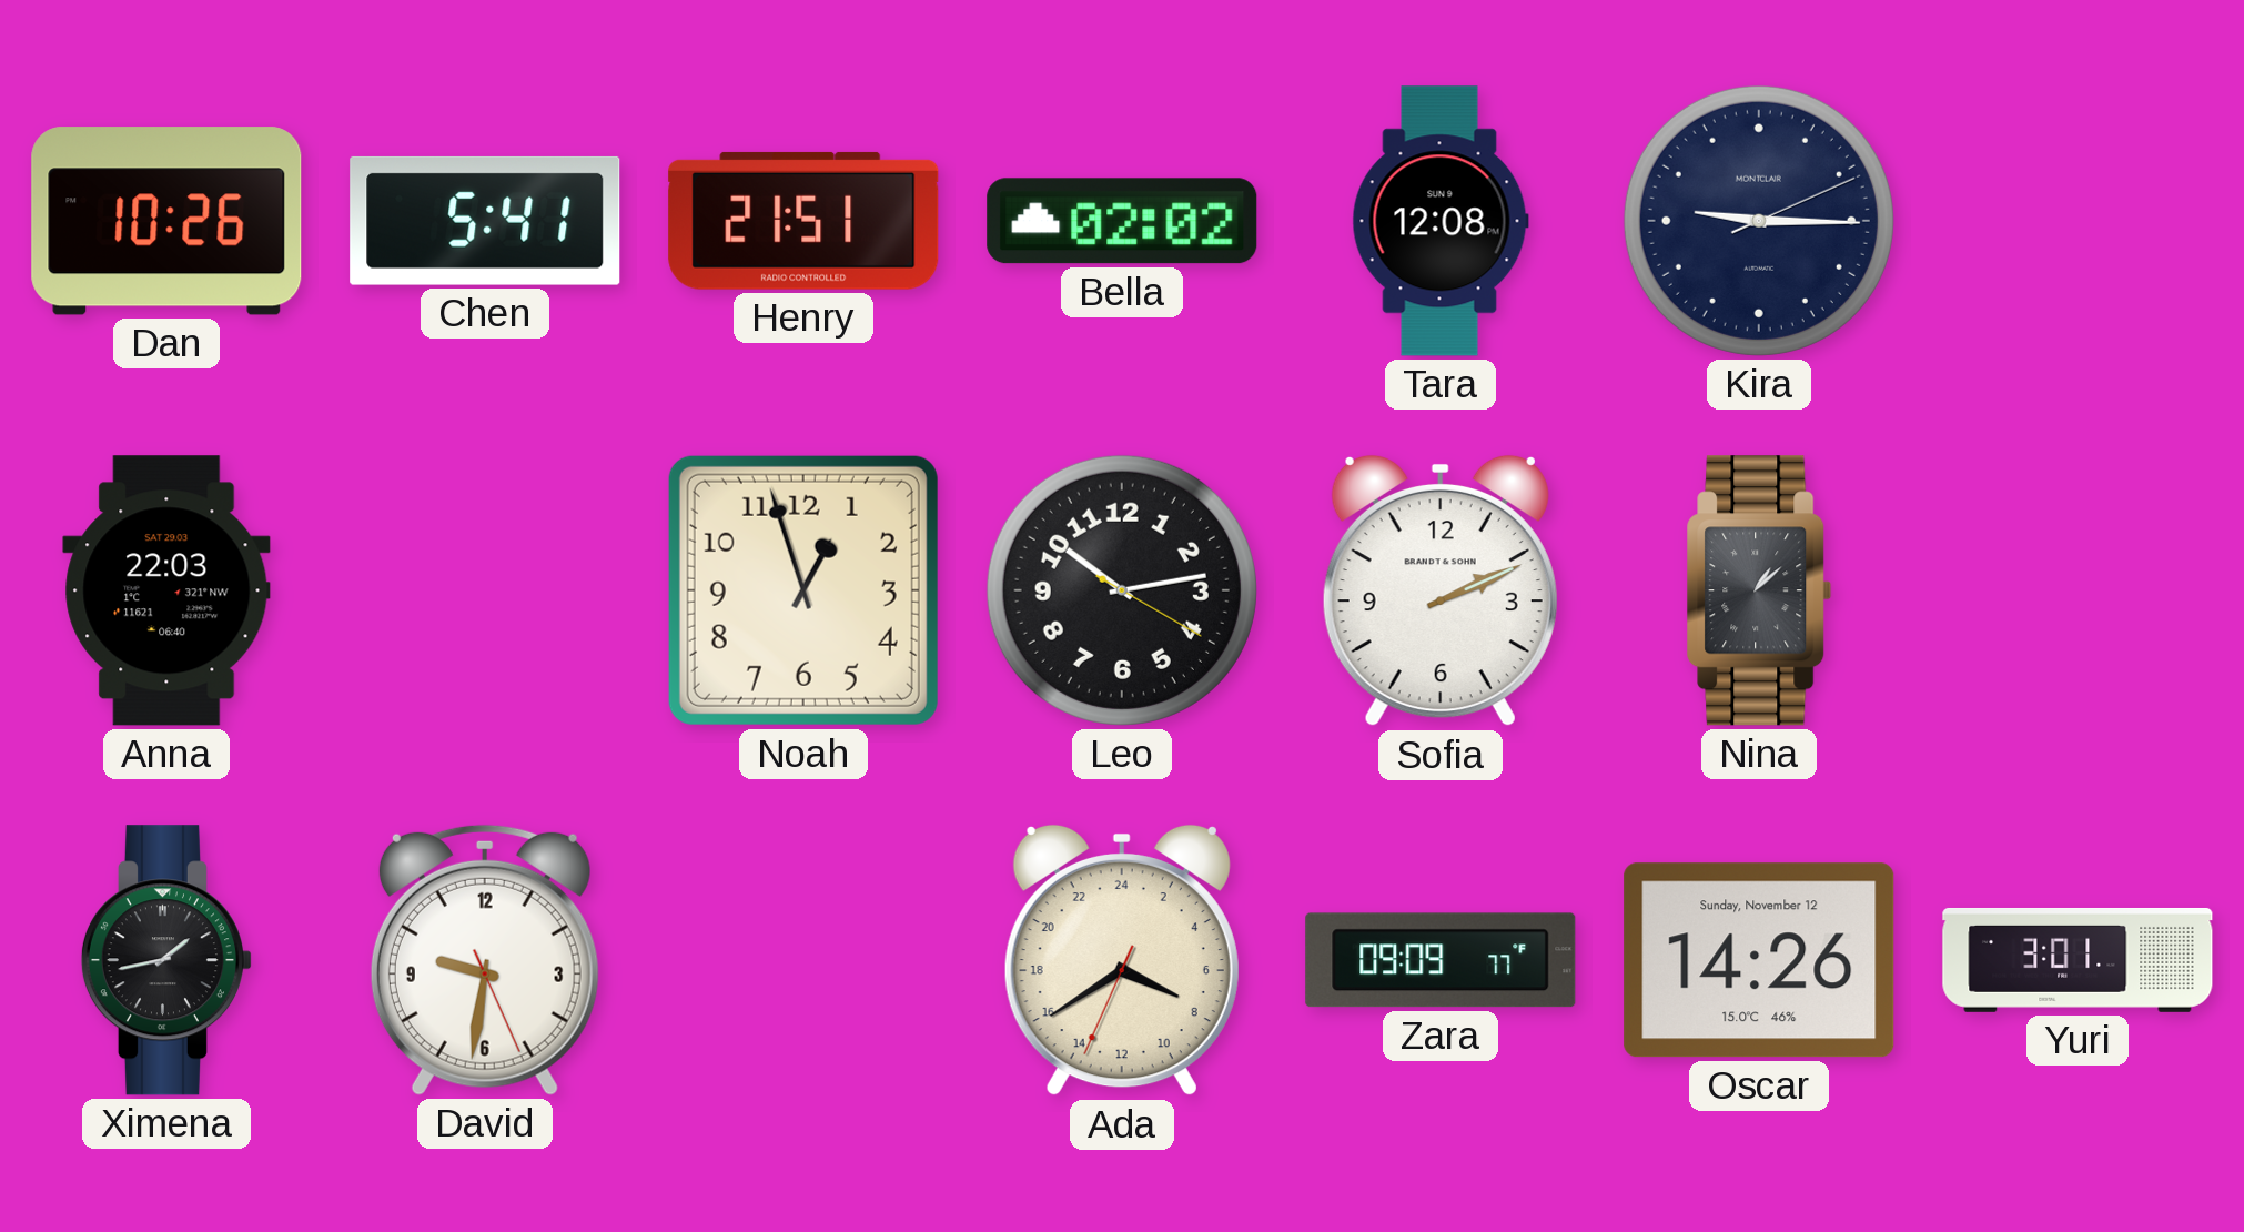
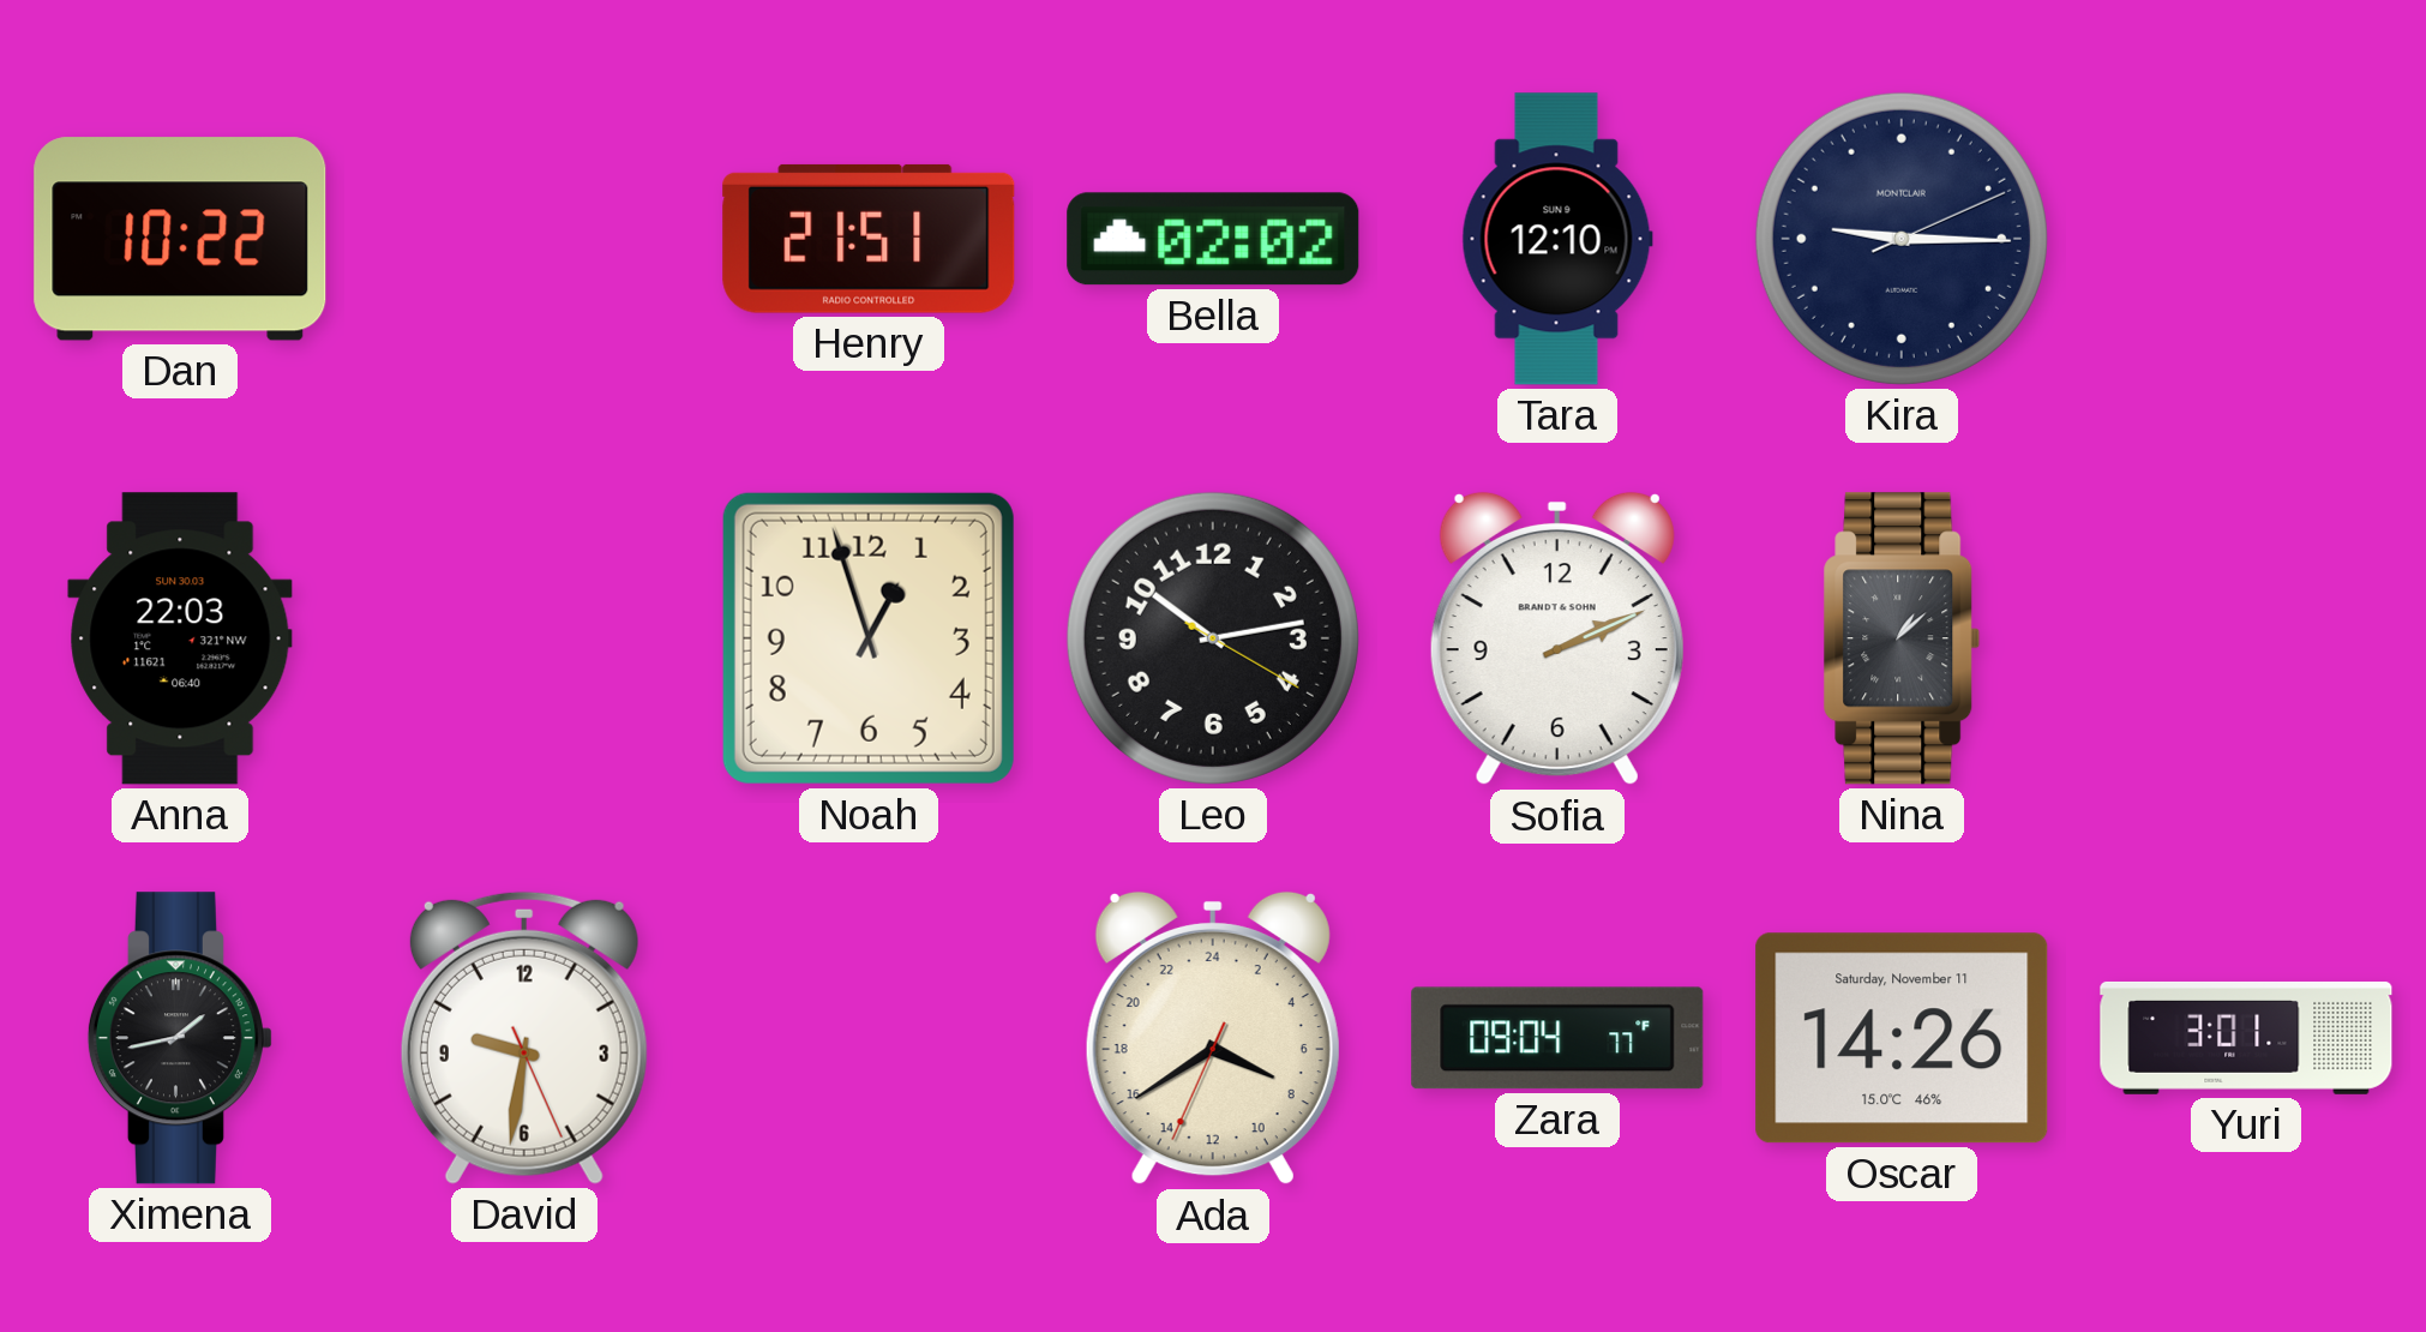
Dan: 10:26 -> 10:22 (180, 239)
Chen: 5:41 -> none (485, 221)
Tara: 12:08 -> 12:10 (1557, 239)
Anna date: SAT 29.03 -> SUN 30.03 (180, 638)
Zara: 09:09 -> 09:04 (1557, 1038)
Oscar date: Sunday, November 12 -> Saturday, November 11 (1902, 1038)
